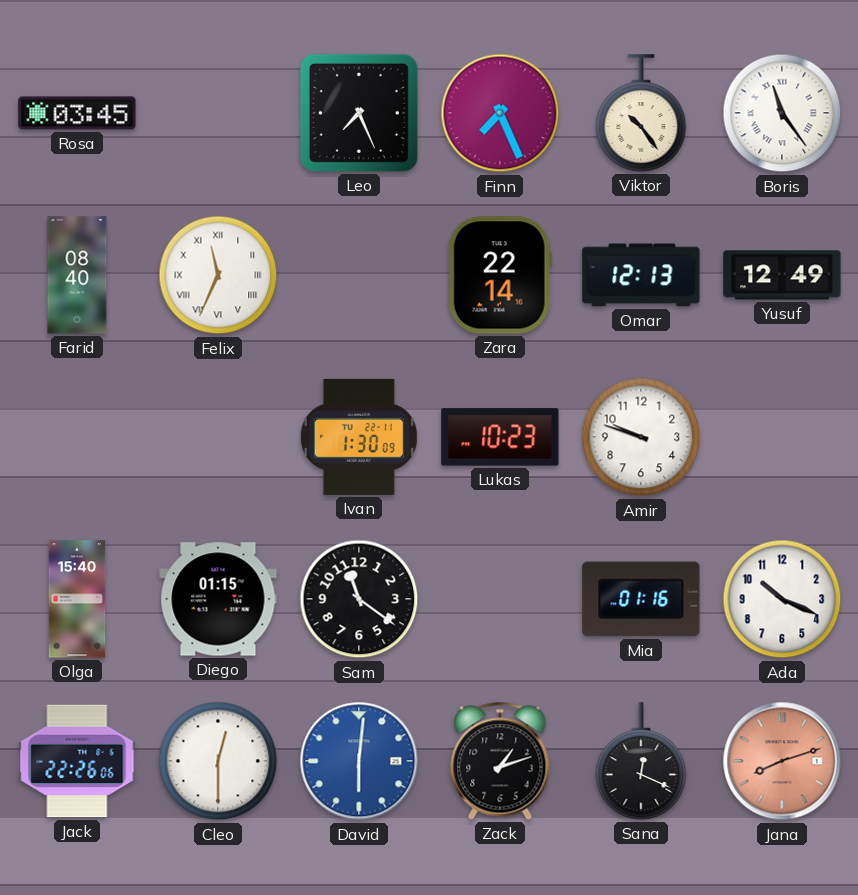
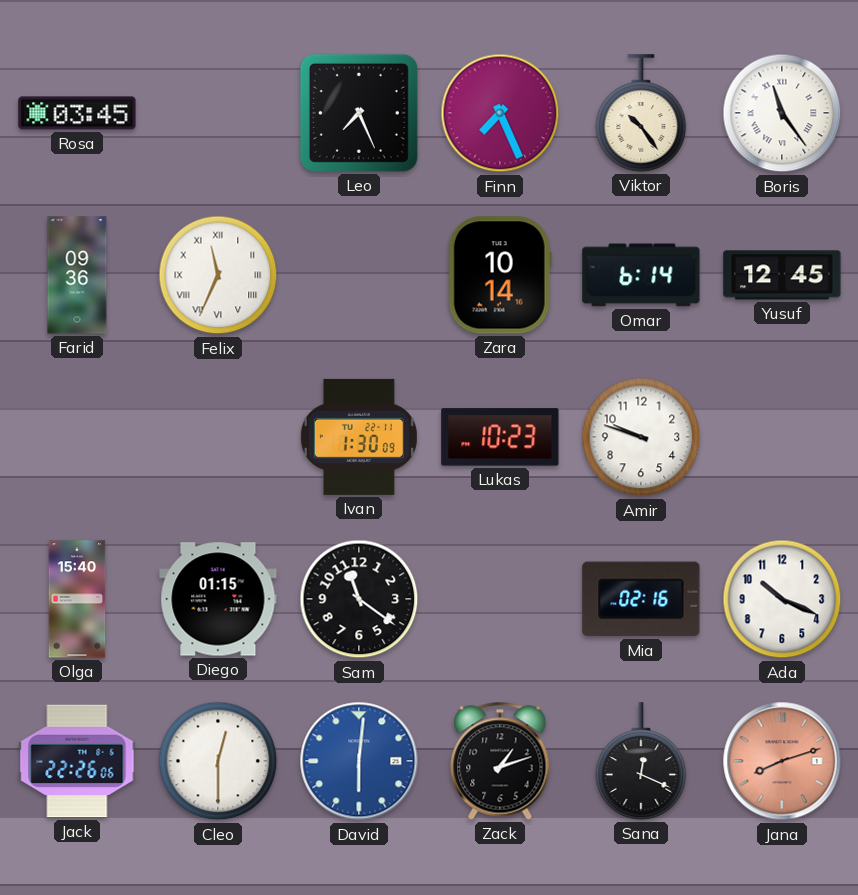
Farid: 08:40 -> 09:36 (77, 275)
Zara: 22:14 -> 10:14 (500, 275)
Omar: 12:13 -> 6:14 (641, 275)
Yusuf: 12:49 -> 12:45 (782, 275)
Mia: 01:16 -> 02:16 (641, 599)
